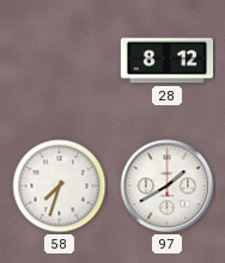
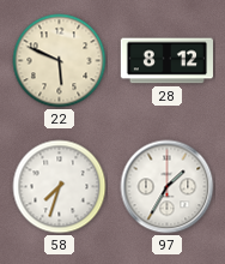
22: none -> 5:49 (60, 61)
97: 1:40 -> 1:35 (168, 187)
